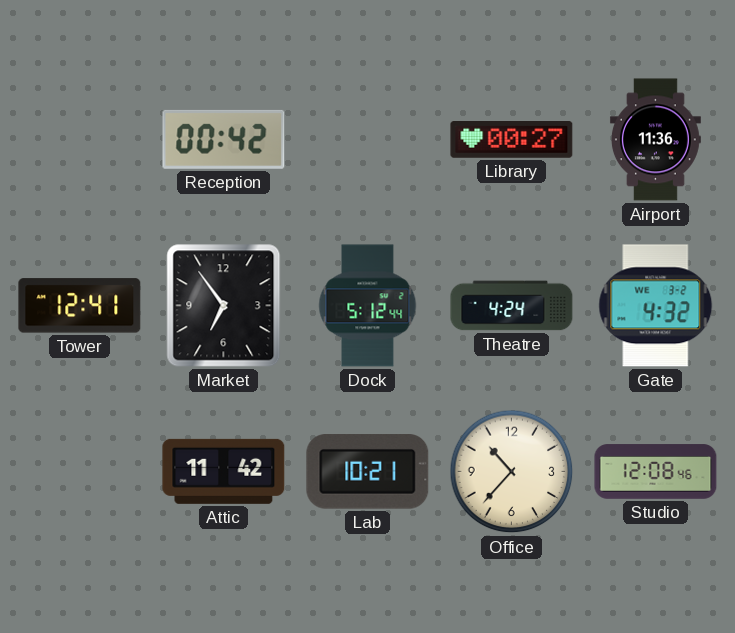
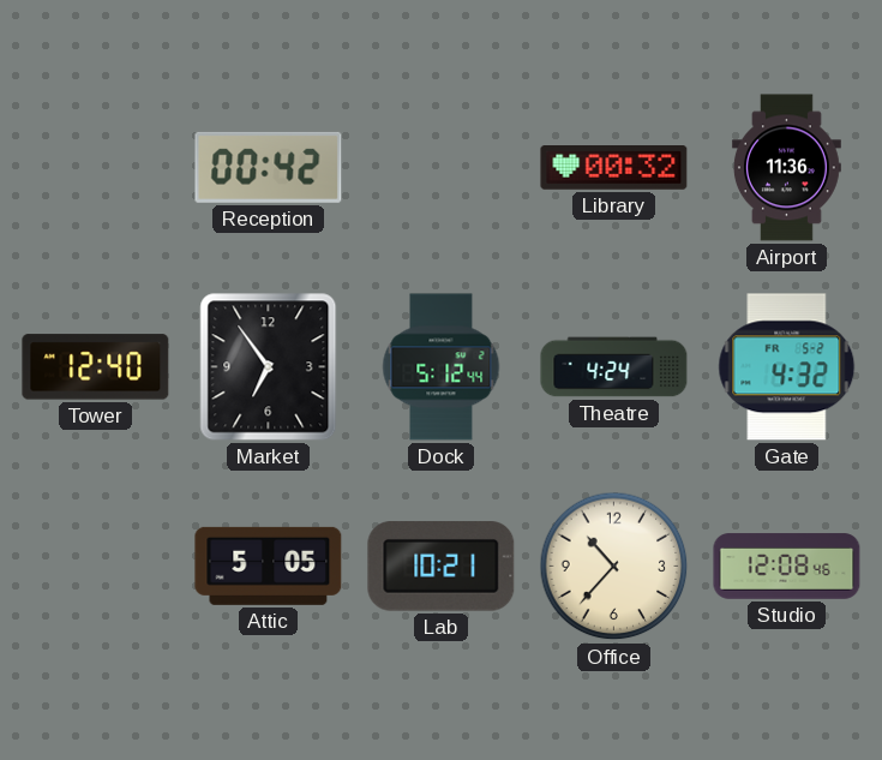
Library: 00:27 -> 00:32 (614, 168)
Tower: 12:41 -> 12:40 (96, 367)
Gate date: WE 3-2 -> FR 5-2 (787, 367)
Attic: 11:42 -> 5:05 (269, 565)
